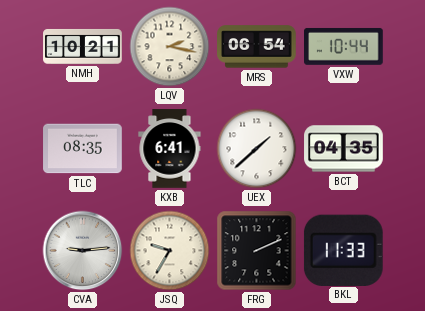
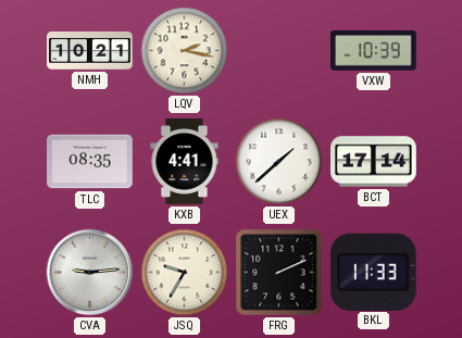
MRS: 06:54 -> none (257, 47)
VXW: 10:44 -> 10:39 (374, 50)
KXB: 6:41 -> 4:41 (185, 162)
BCT: 04:35 -> 17:14 (374, 162)
